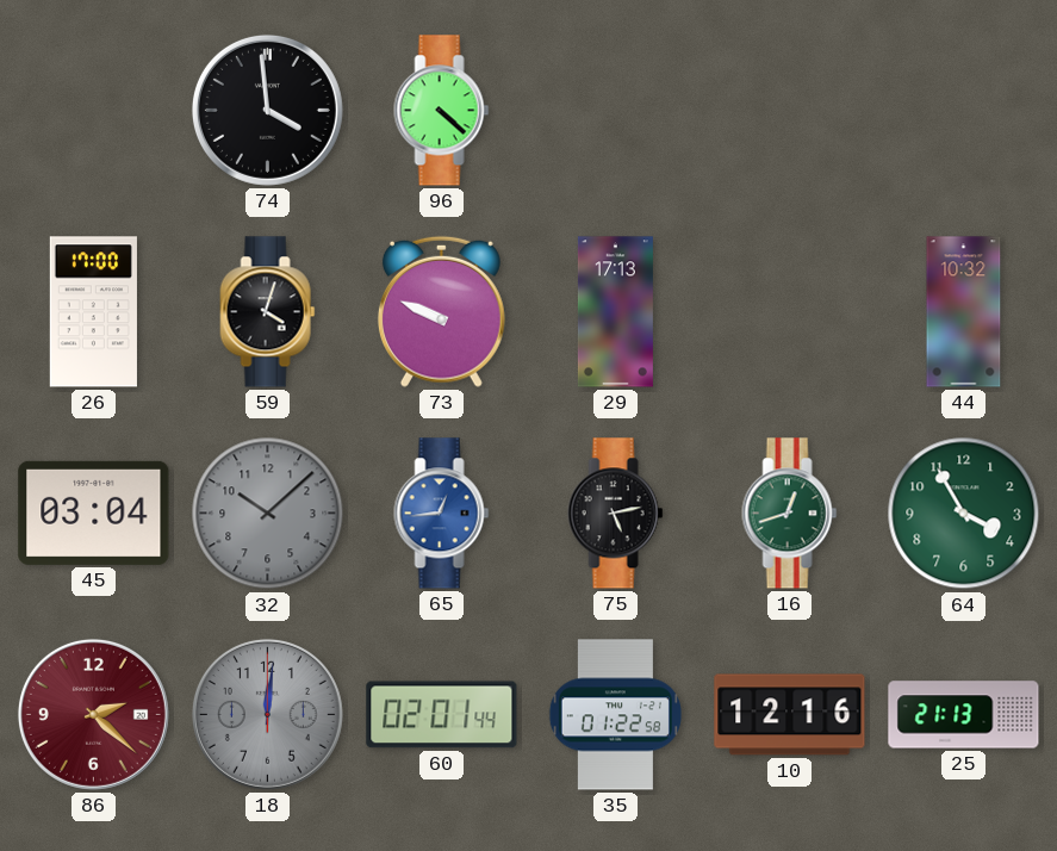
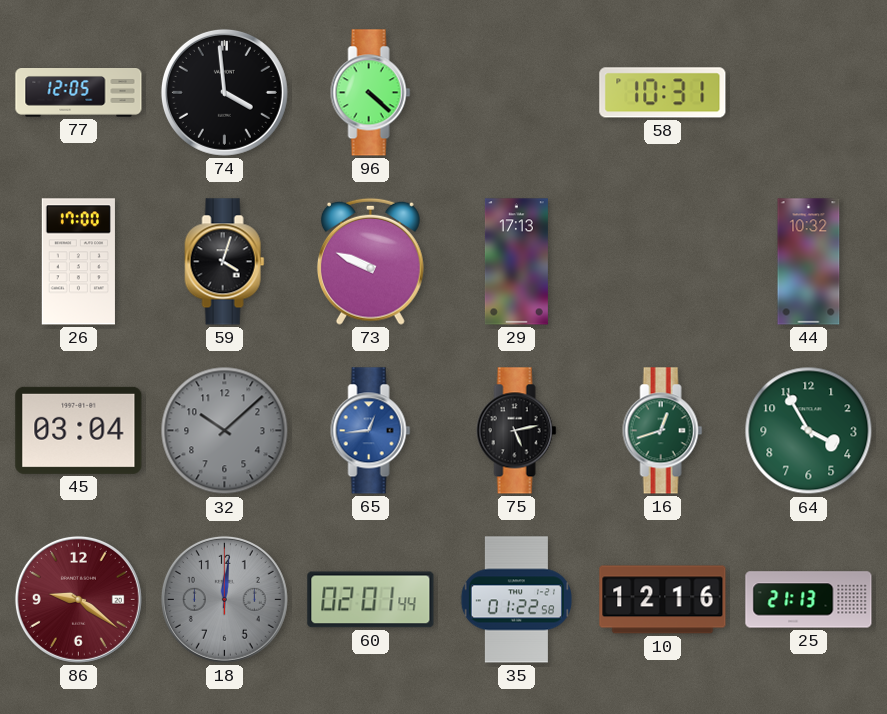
77: none -> 12:05 (79, 93)
58: none -> 10:31 (663, 93)
86: 2:22 -> 9:21 (78, 599)
